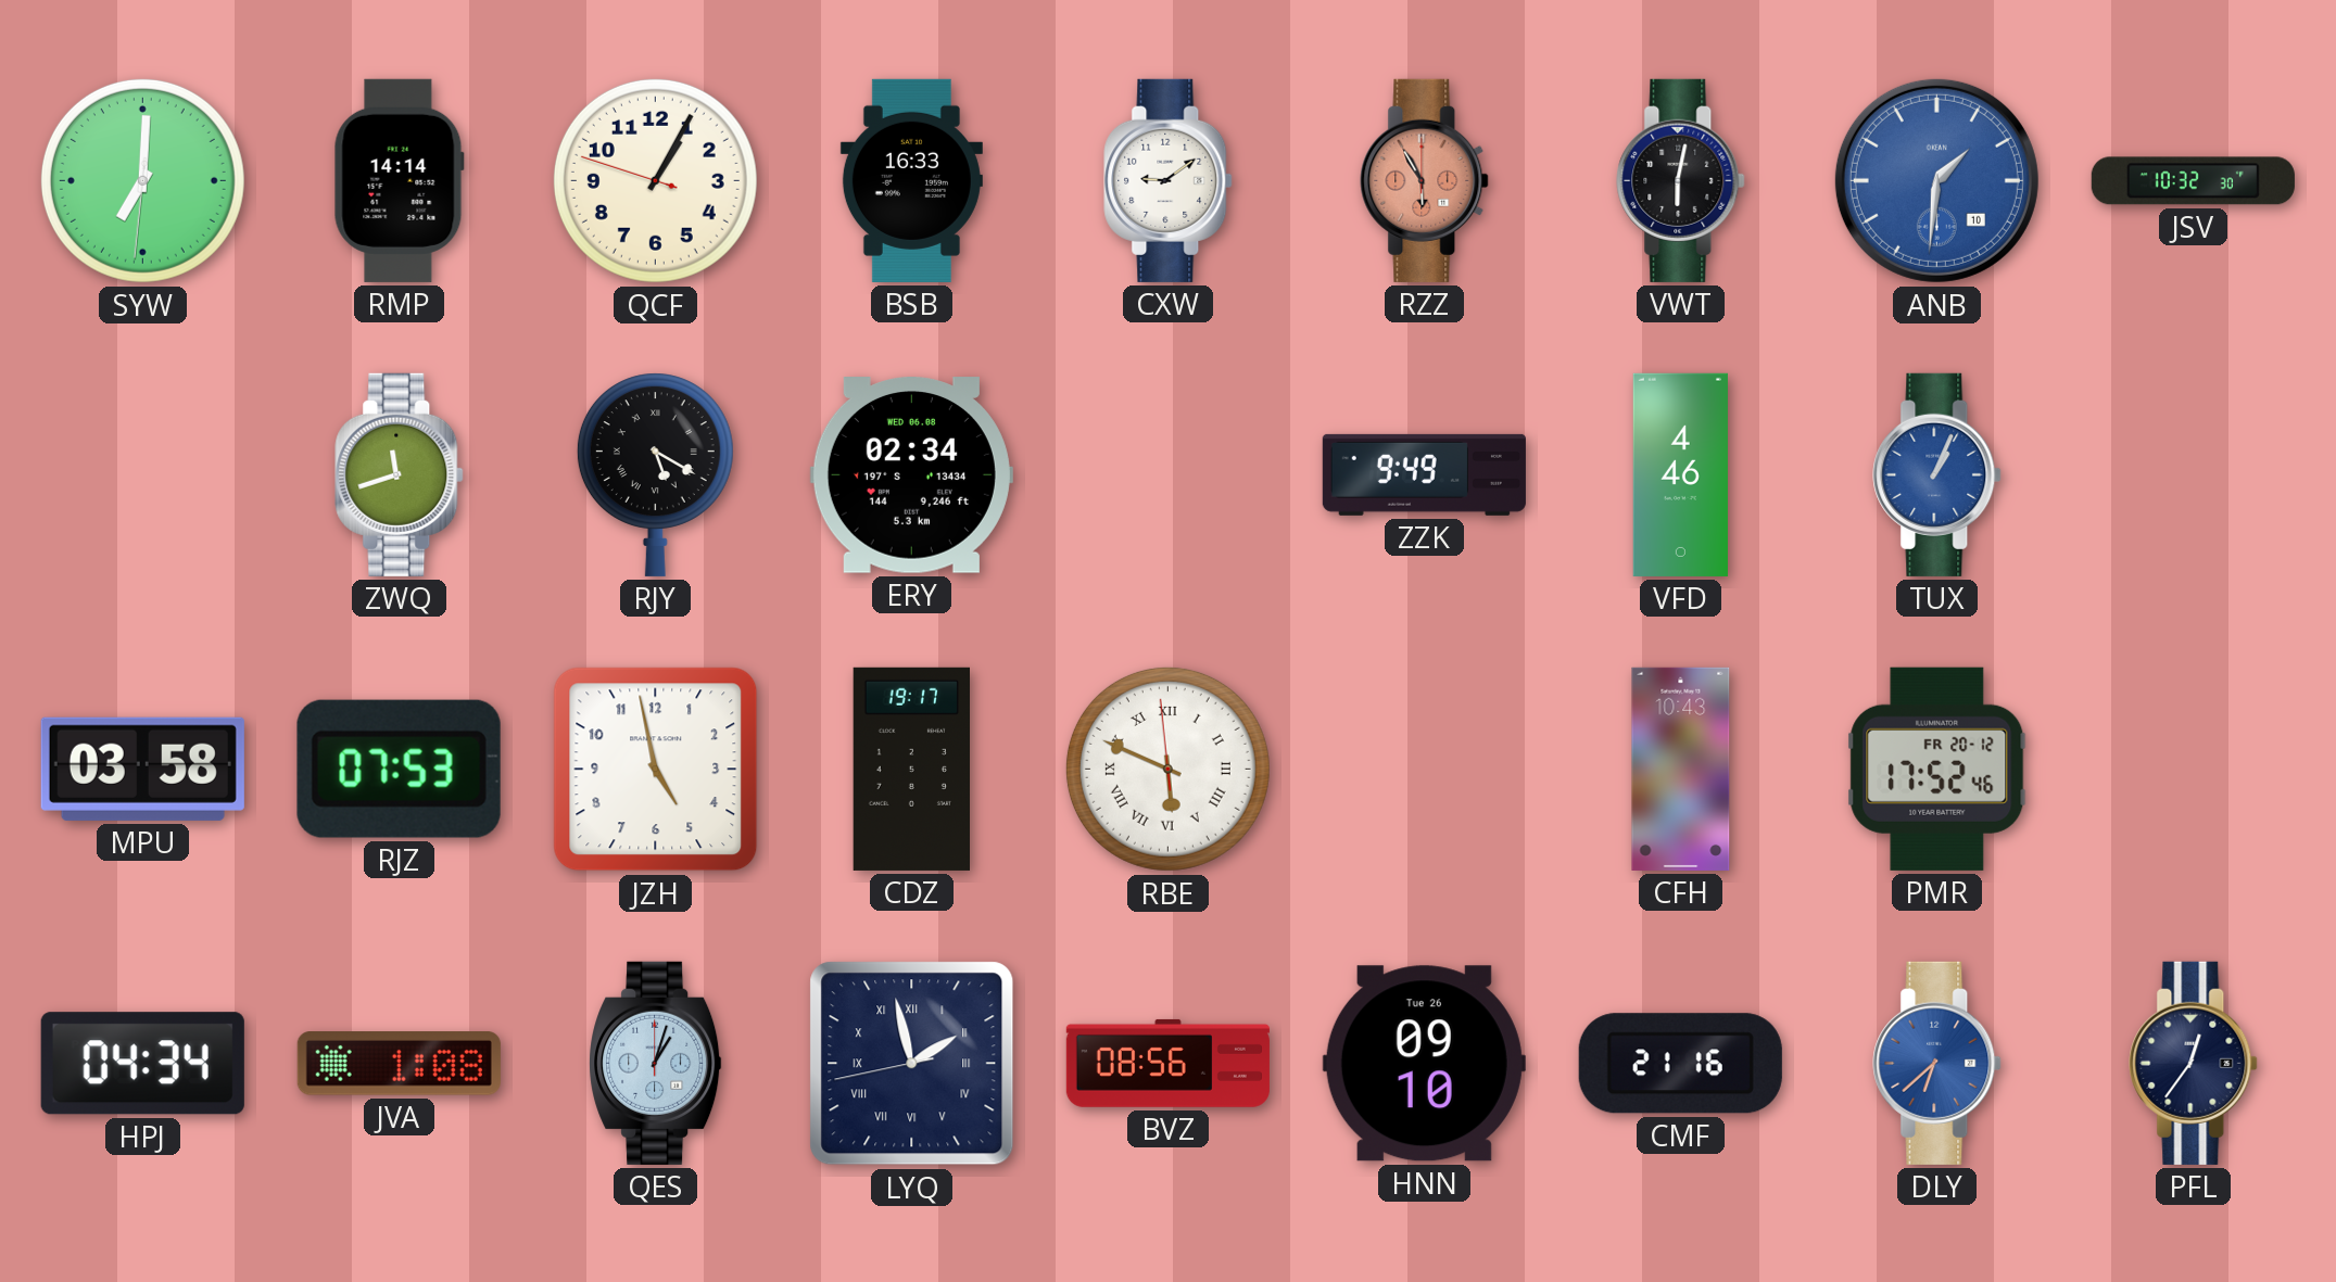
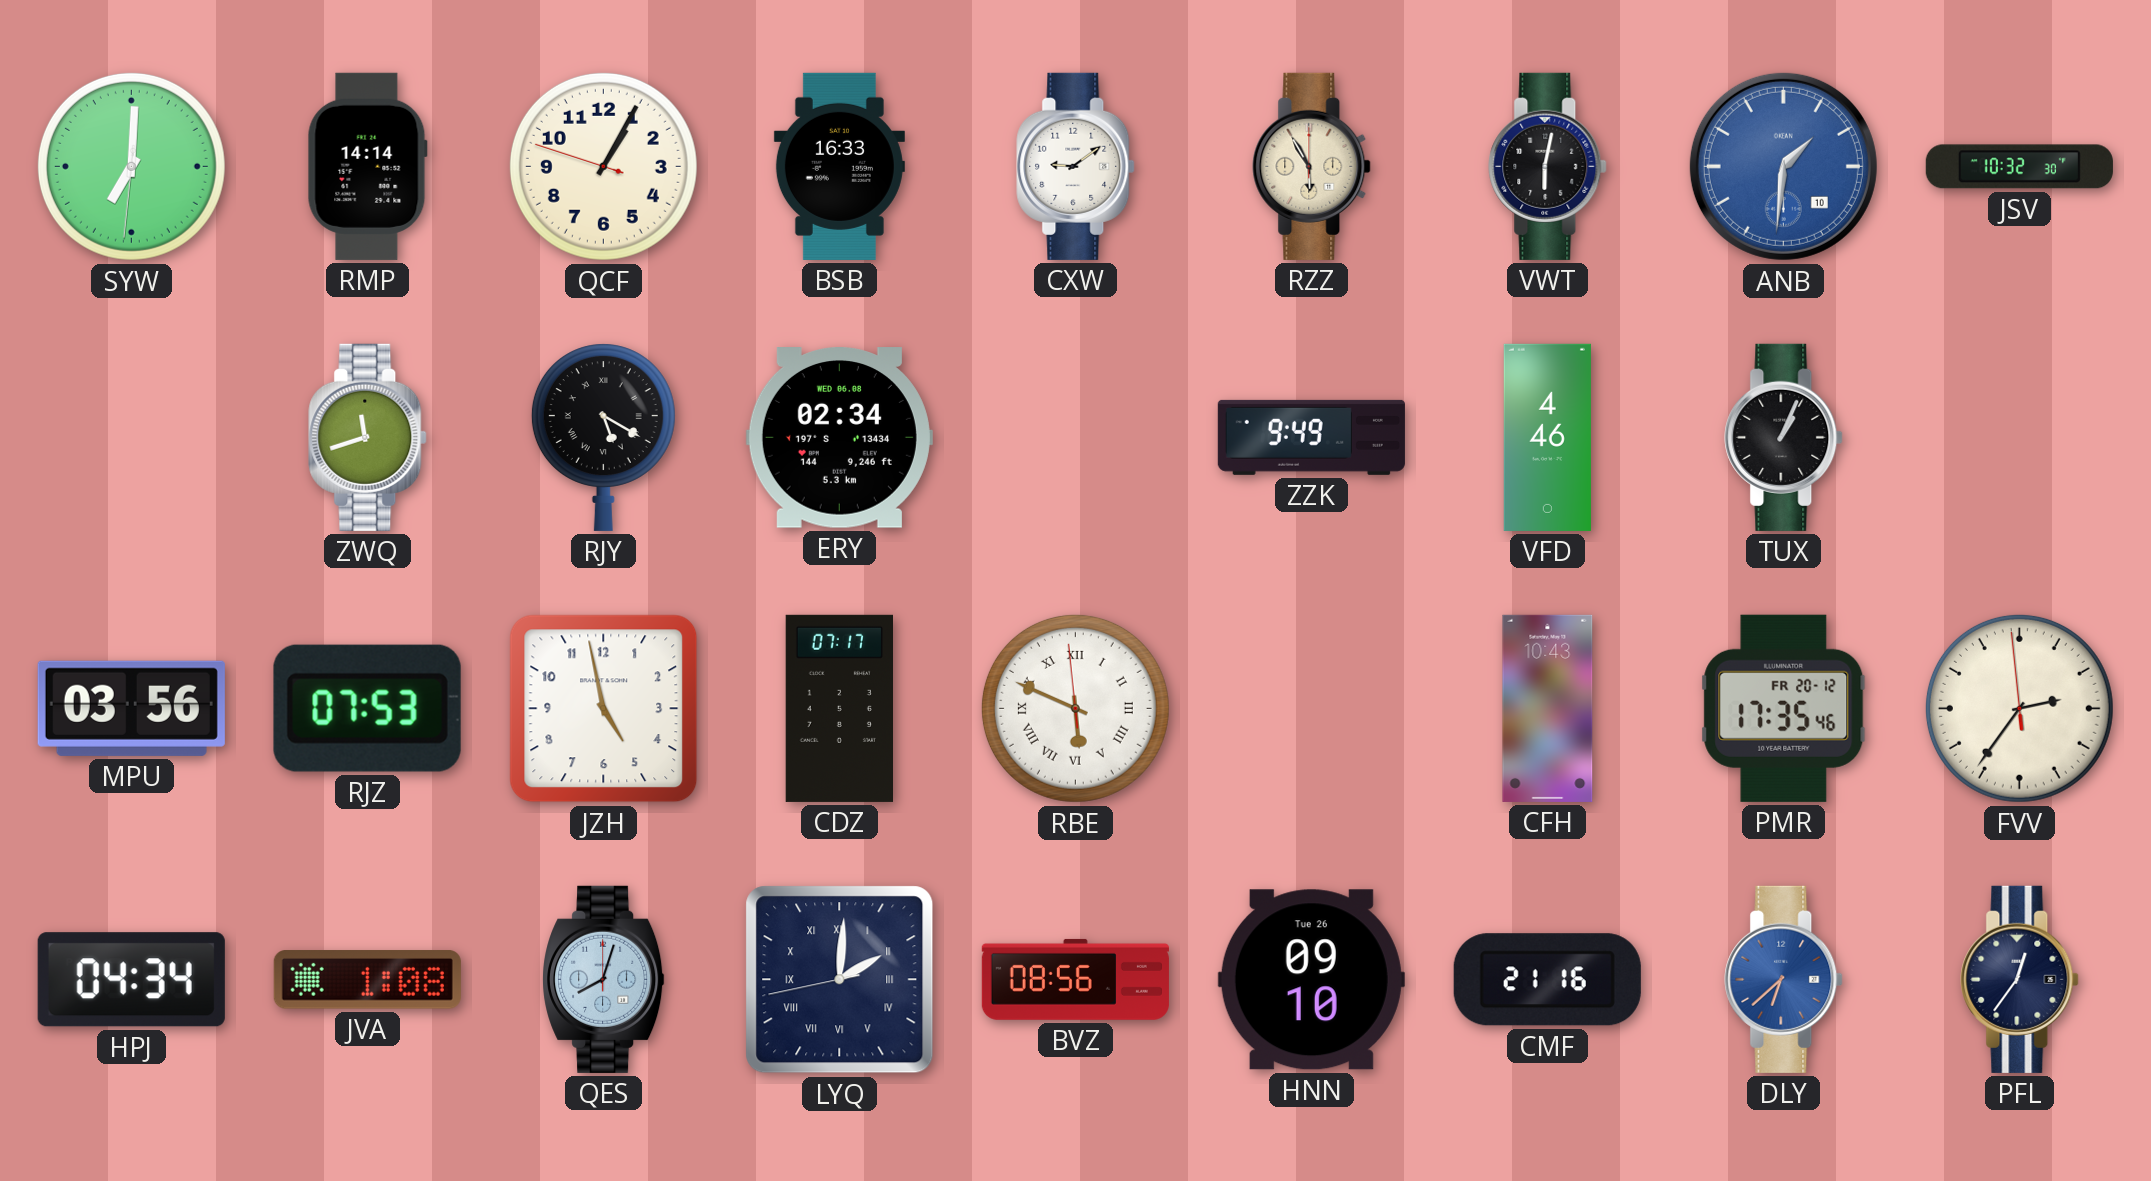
RZZ dial: salmon -> cream (1312, 166)
TUX dial: blue -> black (1784, 437)
MPU: 03:58 -> 03:56 (131, 708)
CDZ: 19:17 -> 07:17 (839, 708)
PMR: 17:52 -> 17:35 (1784, 708)
FVV: none -> 2:35 (2019, 708)
QES: 1:03 -> 8:03 (604, 979)
LYQ: 1:57 -> 2:00 (840, 980)
